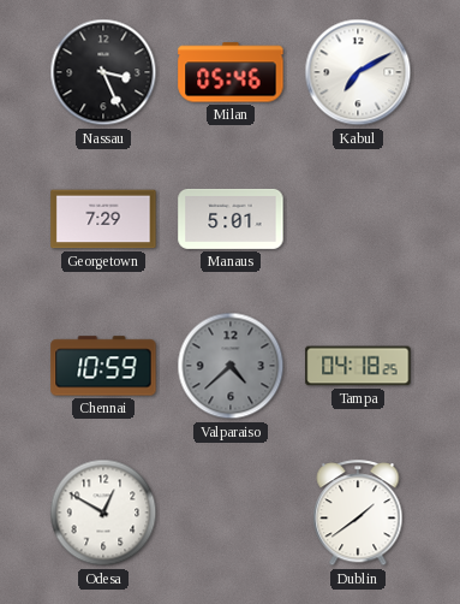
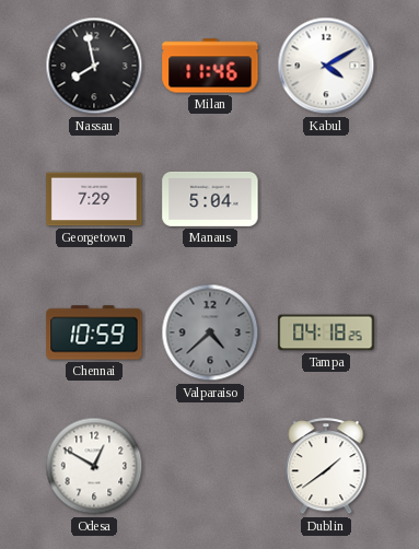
Nassau: 3:26 -> 7:58 (94, 66)
Milan: 05:46 -> 11:46 (210, 66)
Kabul: 7:10 -> 4:10 (326, 66)
Manaus: 5:01 -> 5:04 (210, 199)
